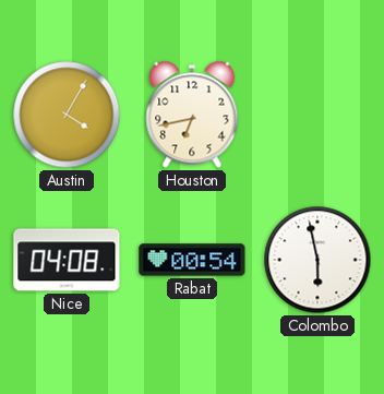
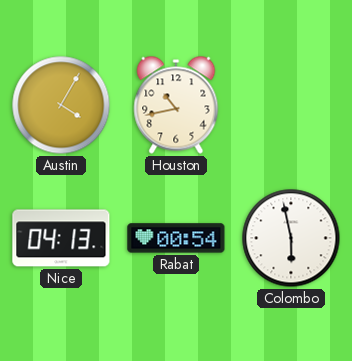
Houston: 6:43 -> 10:43 (176, 105)
Nice: 04:08 -> 04:13 (61, 238)
